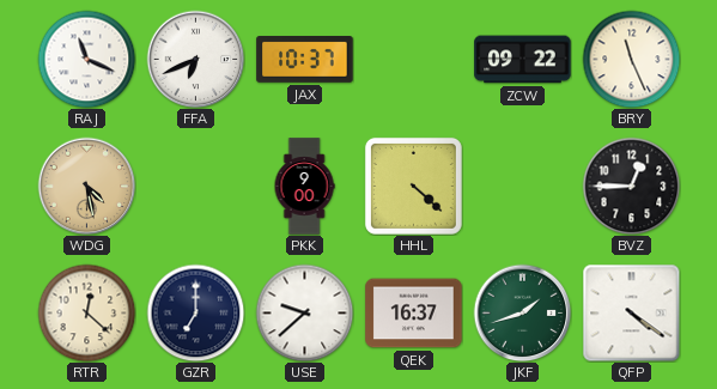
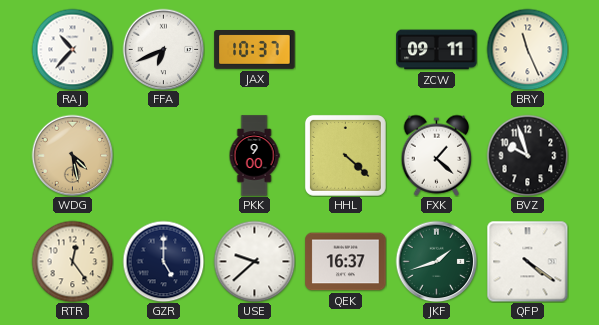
RAJ: 11:19 -> 10:37 (72, 49)
ZCW: 09:22 -> 09:11 (437, 50)
FXK: none -> 1:22 (437, 155)
BVZ: 12:45 -> 9:57 (527, 155)
RTR: 12:22 -> 12:24 (72, 261)
GZR: 7:00 -> 5:00 (163, 261)
